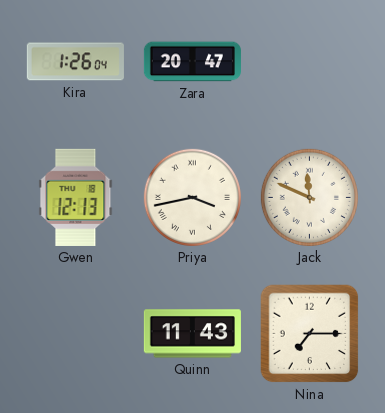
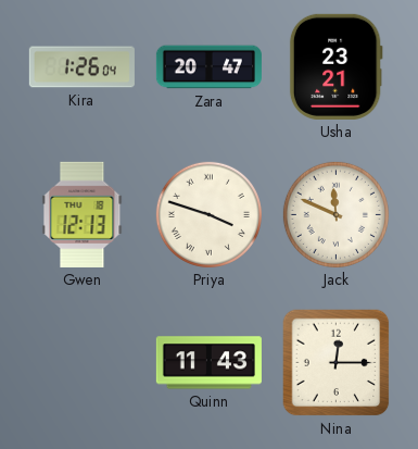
Usha: none -> 23:21 (335, 66)
Priya: 3:43 -> 3:48 (208, 214)
Nina: 7:15 -> 12:15 (337, 363)
